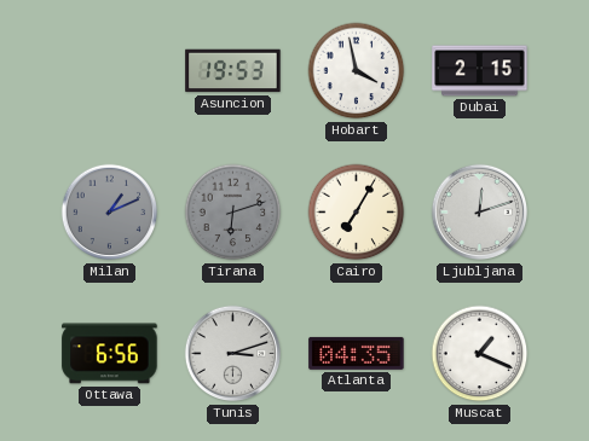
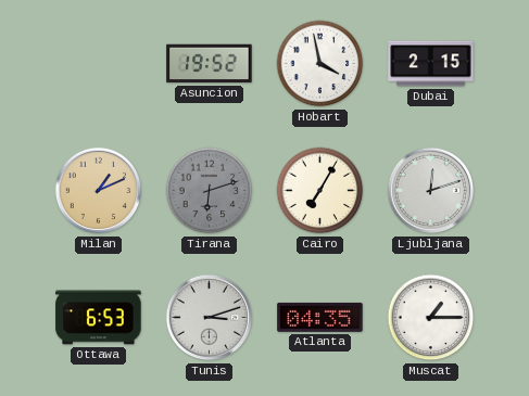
Asuncion: 19:53 -> 19:52 (210, 64)
Milan dial: grey -> champagne (99, 191)
Ottawa: 6:56 -> 6:53 (99, 318)
Muscat: 1:19 -> 1:15 (431, 318)
